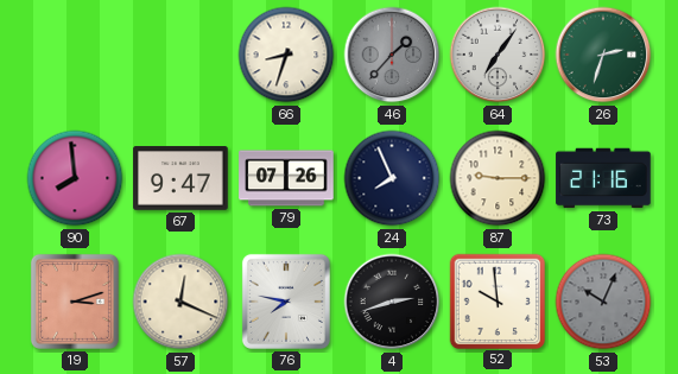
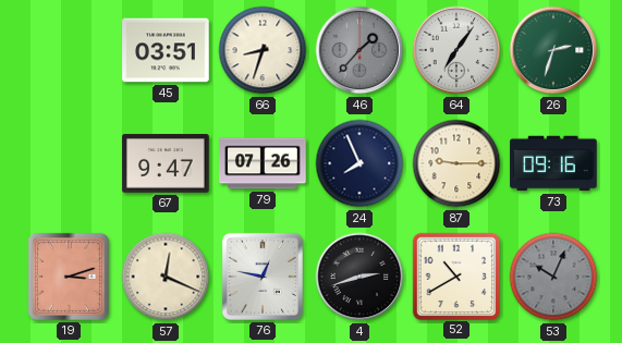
45: none -> 03:51 (166, 50)
90: 7:59 -> none (75, 178)
73: 21:16 -> 09:16 (553, 163)
76: 7:47 -> 12:47 (263, 277)
52: 9:59 -> 10:40 (455, 275)
